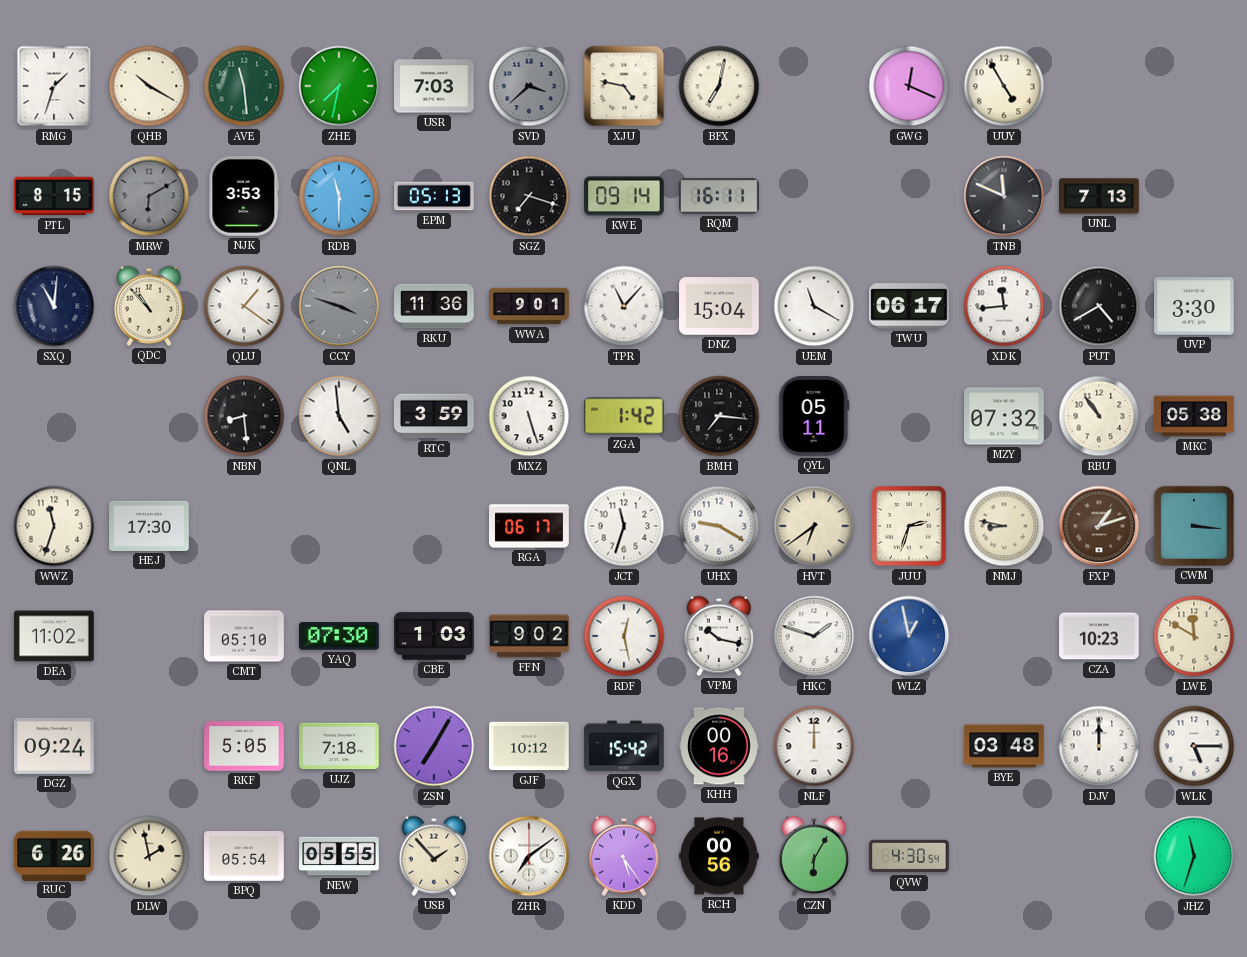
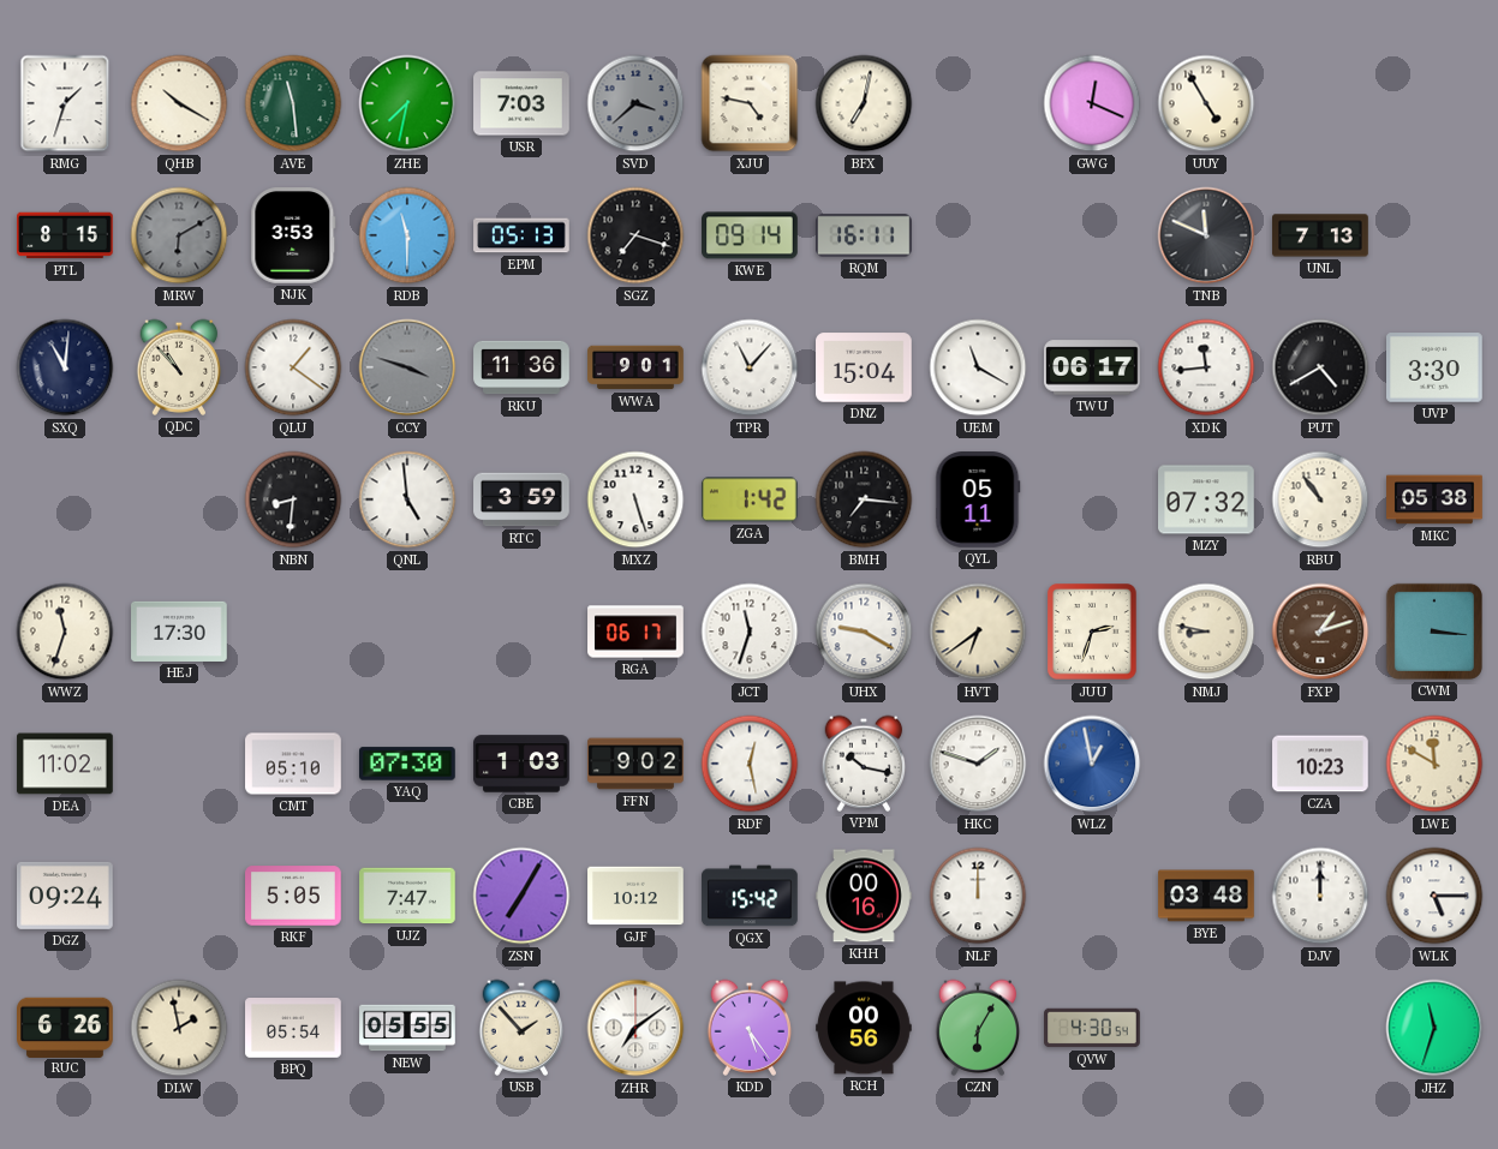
NBN: 8:29 -> 8:31 (293, 499)
UJZ: 7:18 -> 7:47 (407, 896)
